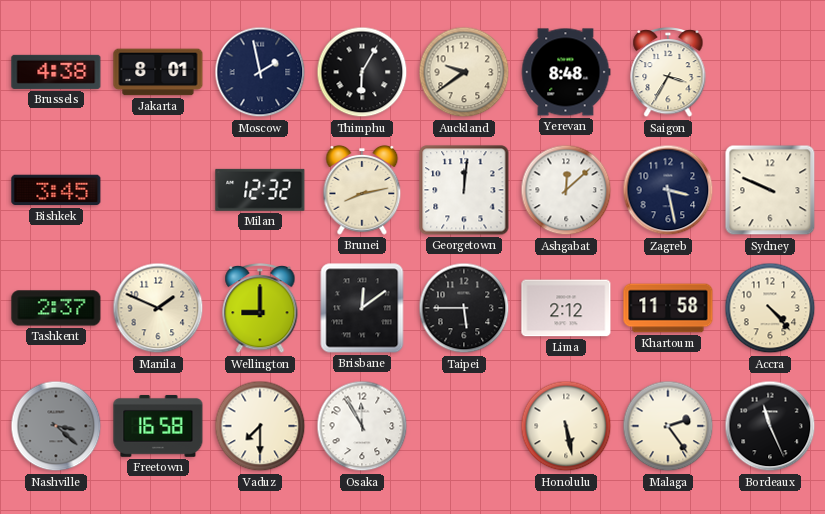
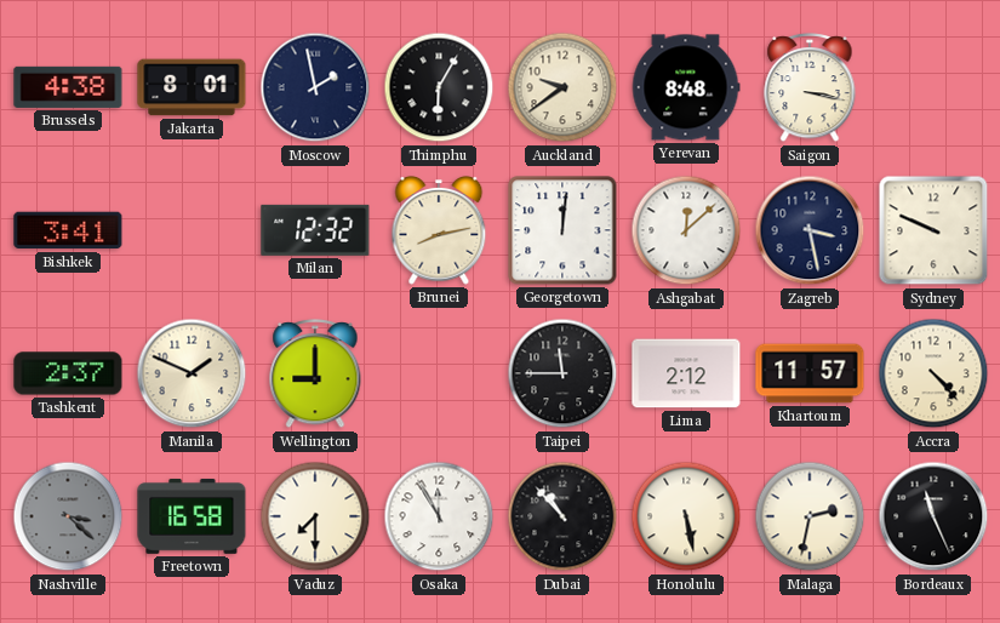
Saigon: 3:35 -> 3:17 (810, 88)
Bishkek: 3:45 -> 3:41 (68, 230)
Brisbane: 12:09 -> none (362, 308)
Taipei: 5:45 -> 11:45 (562, 373)
Khartoum: 11:58 -> 11:57 (810, 373)
Dubai: none -> 10:53 (562, 516)
Malaga: 2:24 -> 2:32 (810, 516)
